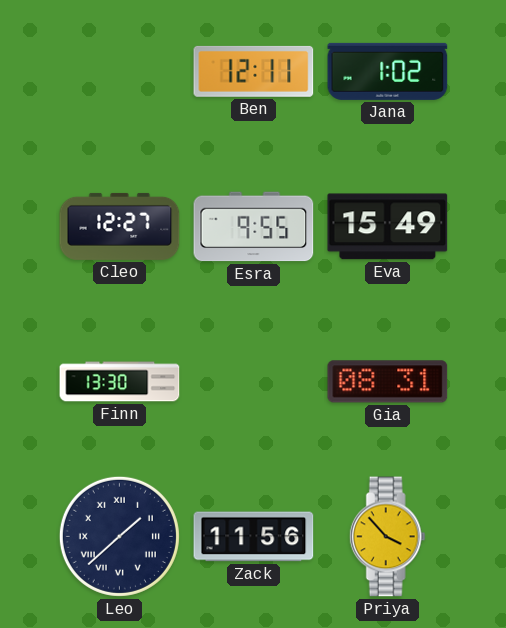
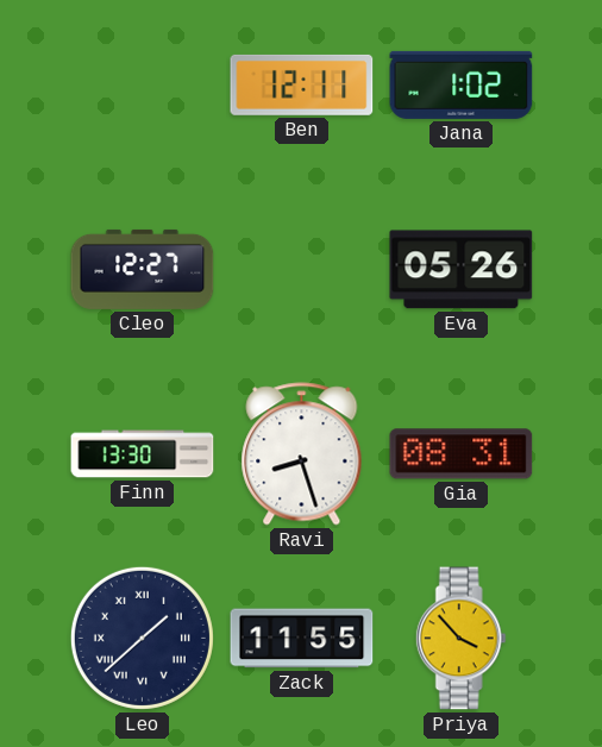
Esra: 9:55 -> none (254, 227)
Eva: 15:49 -> 05:26 (462, 270)
Ravi: none -> 8:27 (302, 454)
Zack: 11:56 -> 11:55 (302, 639)
